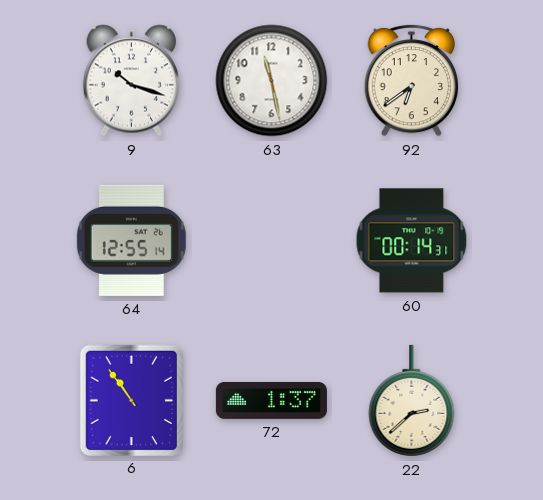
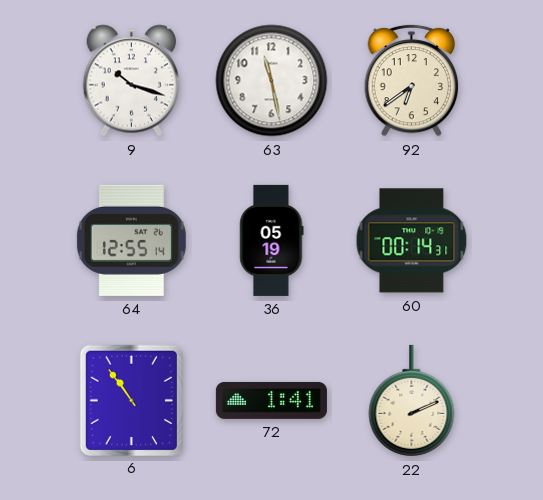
36: none -> 05:19 (272, 240)
72: 1:37 -> 1:41 (271, 400)
22: 2:38 -> 2:11 (412, 401)
